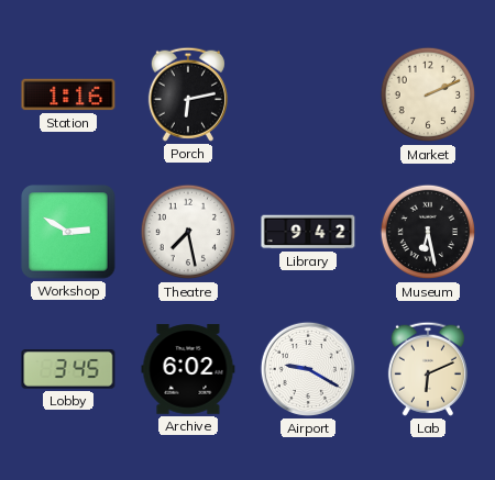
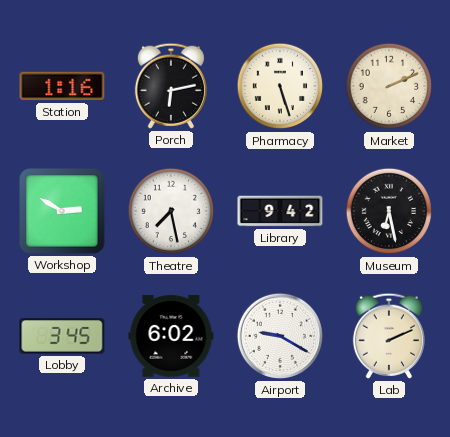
Pharmacy: none -> 5:27 (280, 86)
Lab: 6:11 -> 2:11 (389, 336)
